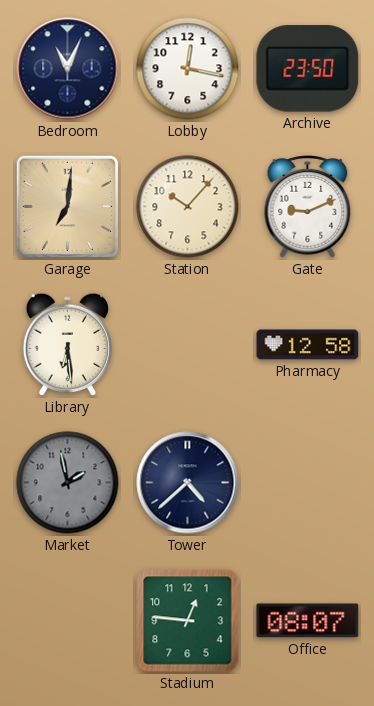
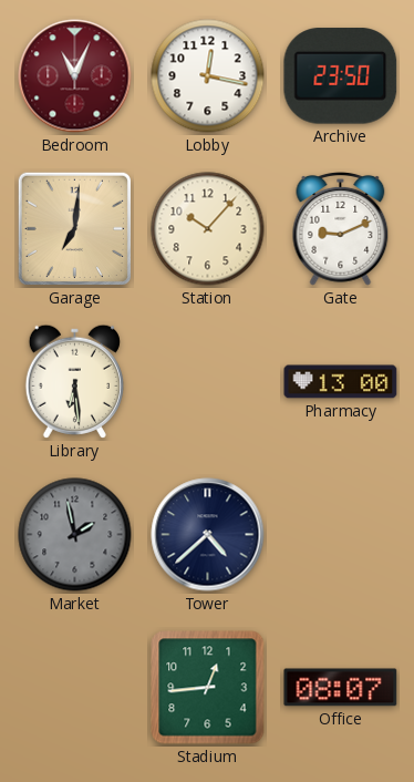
Bedroom dial: navy -> burgundy (75, 76)
Pharmacy: 12:58 -> 13:00 (341, 382)
Stadium: 12:46 -> 12:44 (208, 688)
